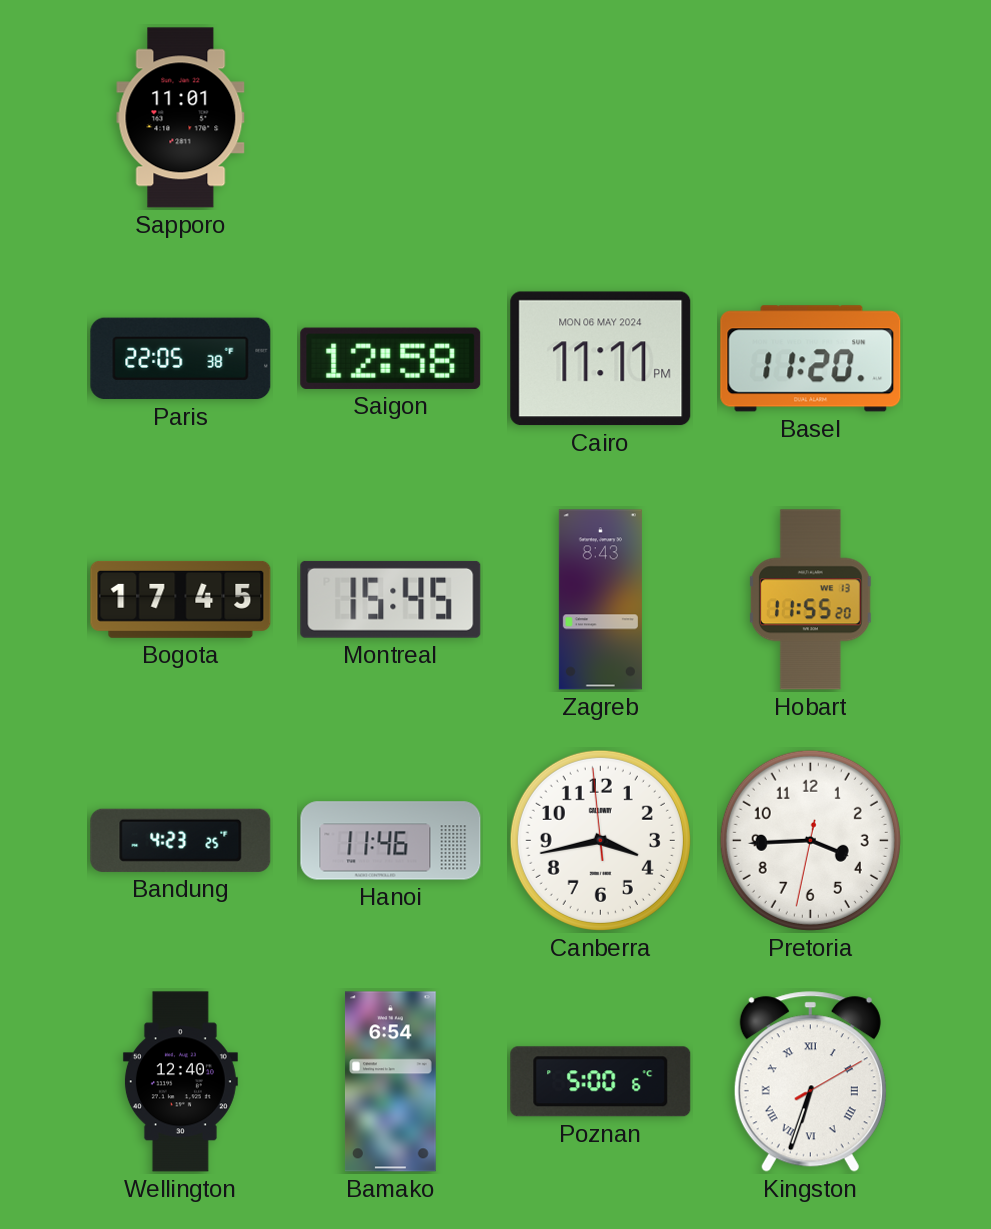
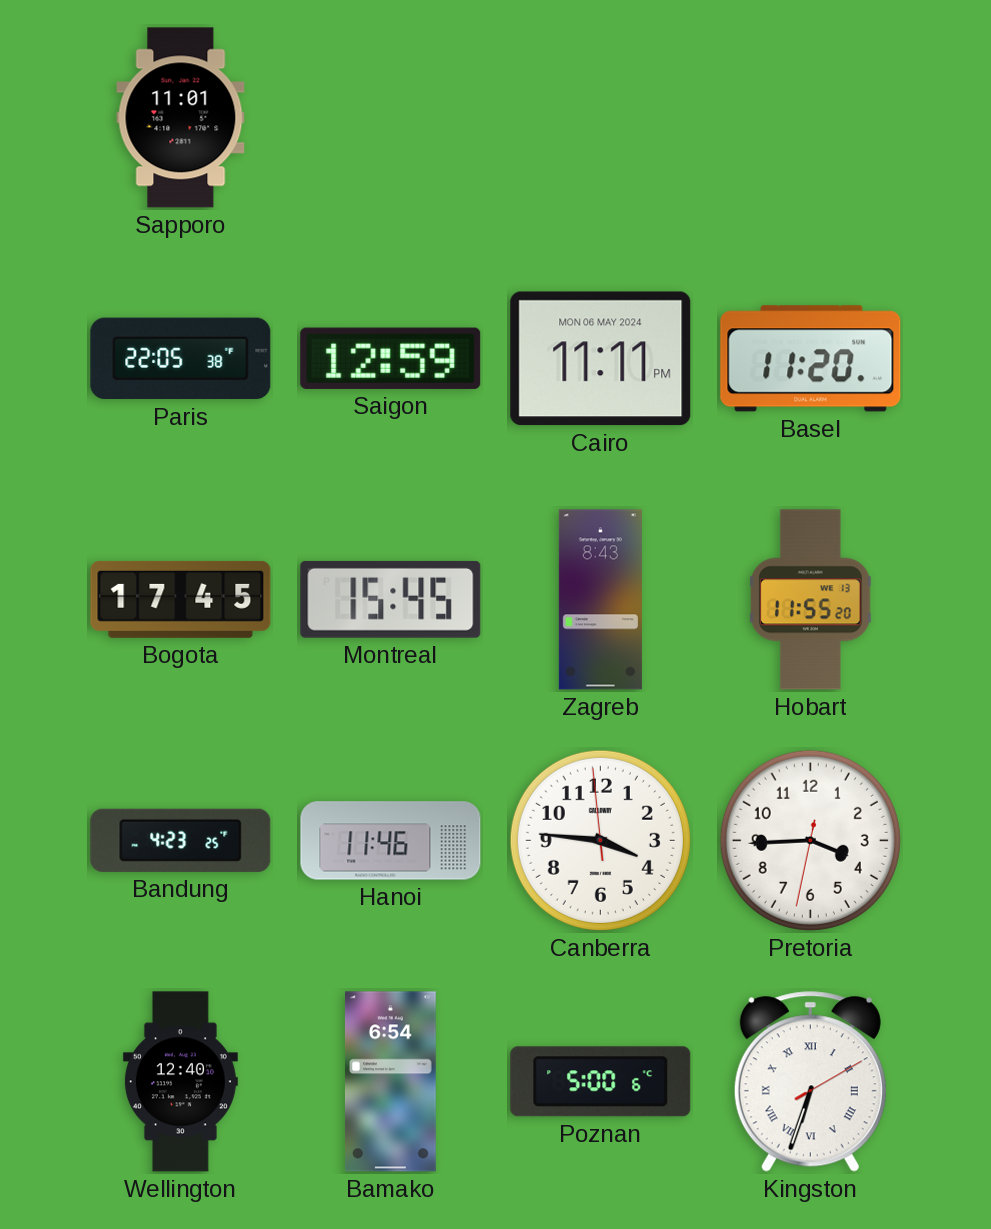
Saigon: 12:58 -> 12:59 (391, 358)
Canberra: 3:42 -> 3:45 (600, 840)
